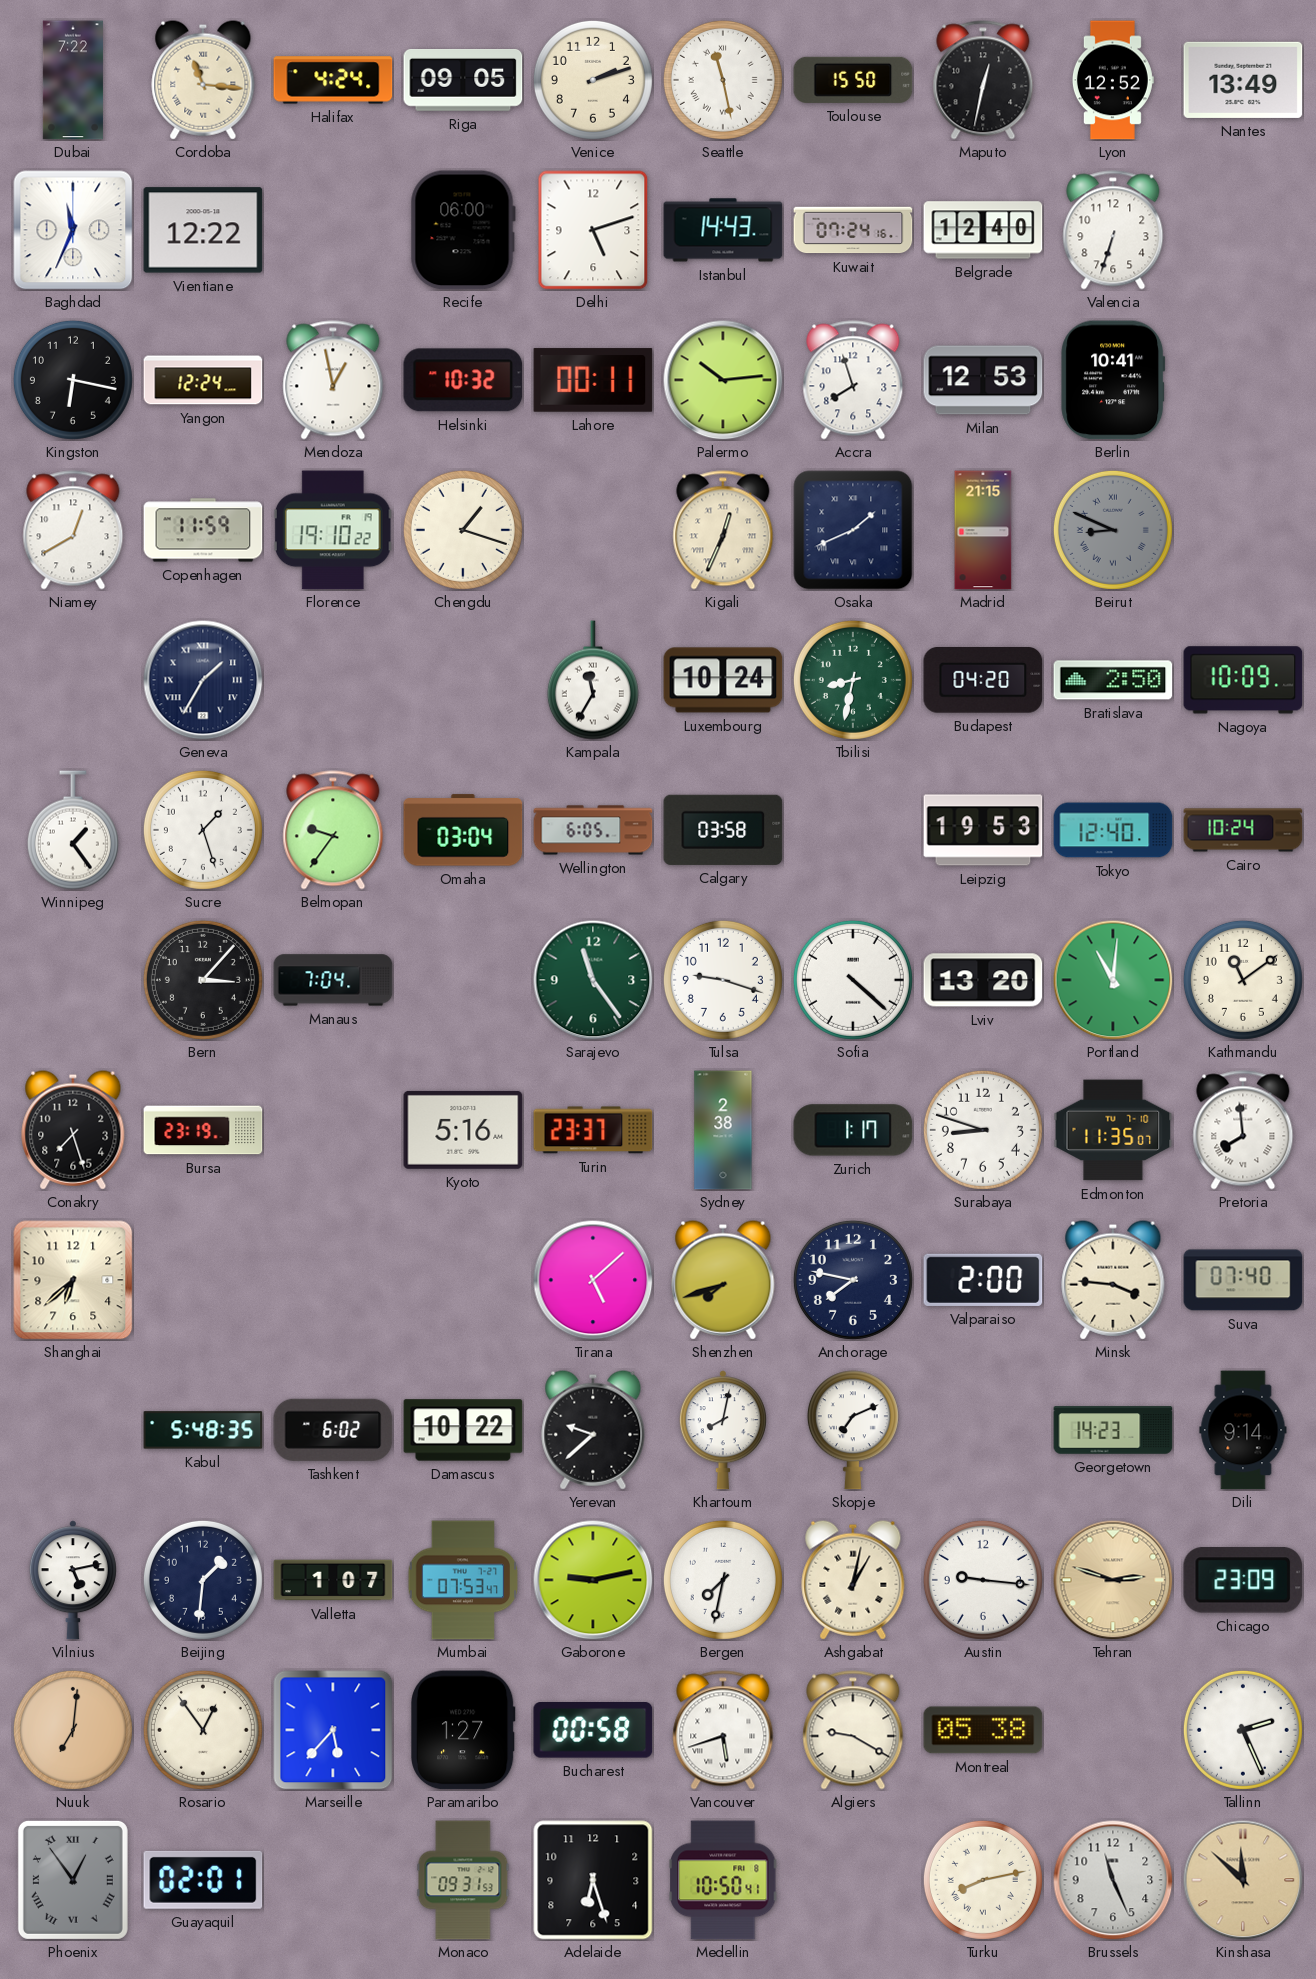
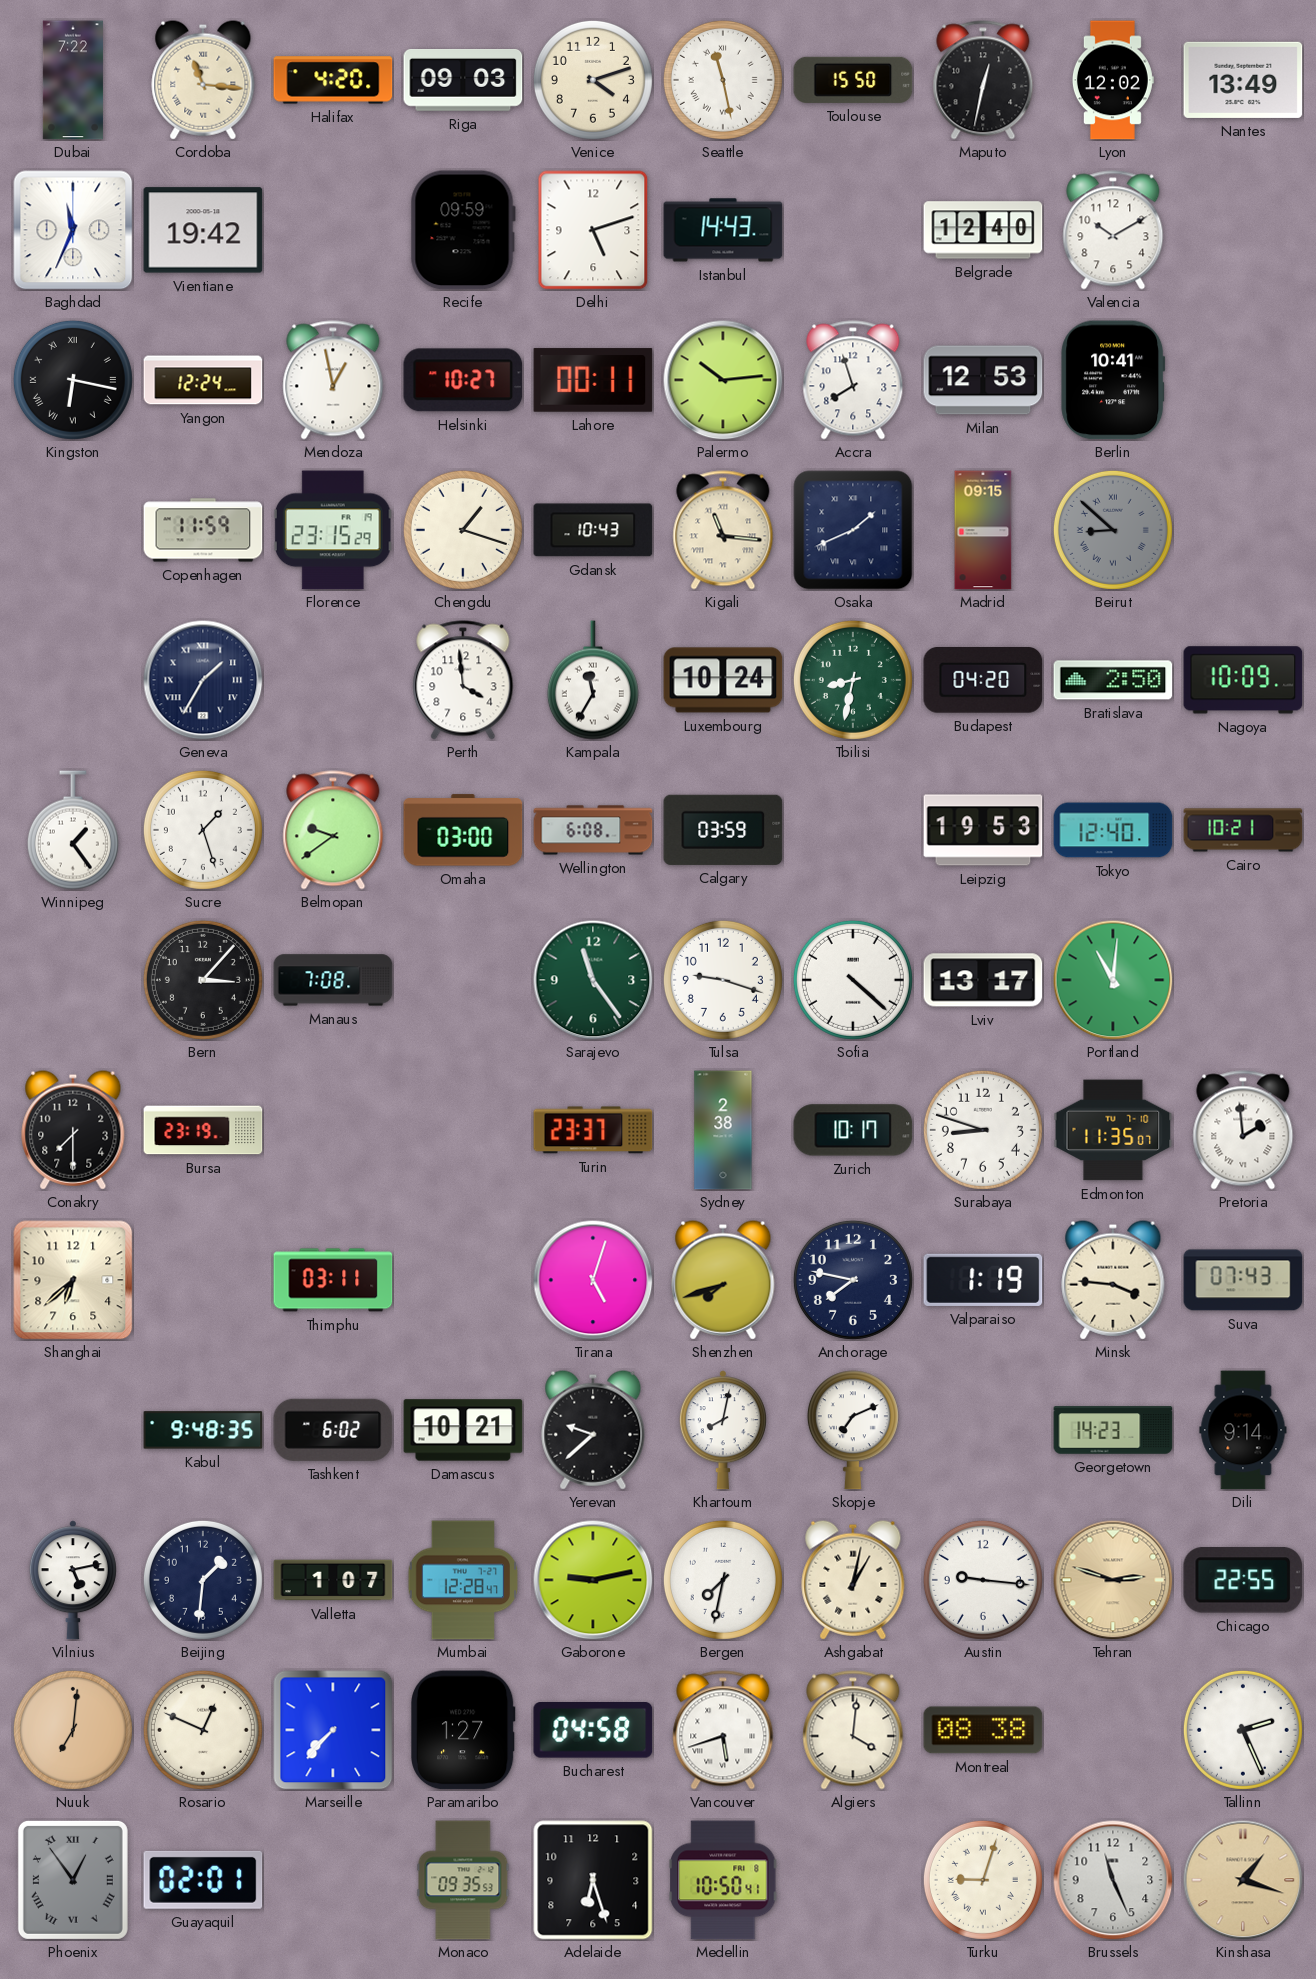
Halifax: 4:24 -> 4:20 (333, 80)
Riga: 09:05 -> 09:03 (463, 81)
Venice: 2:12 -> 4:12 (593, 80)
Lyon: 12:52 -> 12:02 (1113, 80)
Vientiane: 12:22 -> 19:42 (203, 230)
Recife: 06:00 -> 09:59 (463, 230)
Kuwait: 07:24 -> none (853, 230)
Valencia: 6:33 -> 10:10 (1113, 230)
Kingston numerals: Arabic -> Roman (73, 380)
Helsinki: 10:32 -> 10:27 (463, 380)
Niamey: 12:40 -> none (73, 530)
Florence: 19:10 -> 23:15 (333, 530)
Gdansk: none -> 10:43 (593, 530)
Kigali: 12:34 -> 11:16 (723, 530)
Madrid: 21:15 -> 09:15 (983, 530)
Beirut: 8:49 -> 8:52 (1113, 530)
Perth: none -> 3:59 (463, 680)
Belmopan: 9:36 -> 9:39 (333, 830)
Omaha: 03:04 -> 03:00 (463, 830)
Wellington: 6:05 -> 6:08 (593, 830)
Calgary: 03:58 -> 03:59 (723, 830)
Cairo: 10:24 -> 10:21 (1243, 830)
Manaus: 7:04 -> 7:08 (333, 980)
Lviv: 13:20 -> 13:17 (983, 980)
Kathmandu: 11:09 -> none (1243, 980)
Conakry: 7:27 -> 7:30 (73, 1130)
Kyoto: 5:16 -> none (463, 1130)
Zurich: 1:17 -> 10:17 (853, 1130)
Pretoria: 7:59 -> 1:59 (1243, 1130)
Thimphu: none -> 03:11 (333, 1280)
Tirana: 5:08 -> 5:03 (593, 1280)
Valparaiso: 2:00 -> 1:19 (983, 1280)
Suva: 07:40 -> 07:43 (1243, 1280)
Kabul: 5:48 -> 9:48 (203, 1430)
Damascus: 10:22 -> 10:21 (463, 1430)
Mumbai: 07:53 -> 12:28 (463, 1580)
Chicago: 23:09 -> 22:55 (1243, 1580)
Rosario: 12:54 -> 12:49 (203, 1730)
Marseille: 5:37 -> 7:37 (333, 1730)
Bucharest: 00:58 -> 04:58 (593, 1731)
Algiers: 9:20 -> 4:01 (853, 1730)
Montreal: 05:38 -> 08:38 (983, 1730)
Monaco: 09:31 -> 09:35 (463, 1880)
Turku: 8:13 -> 9:03 (983, 1880)
Kinshasa: 11:52 -> 1:18 (1243, 1880)
